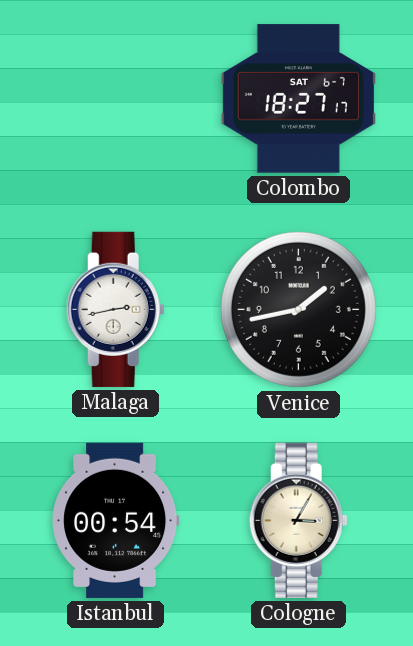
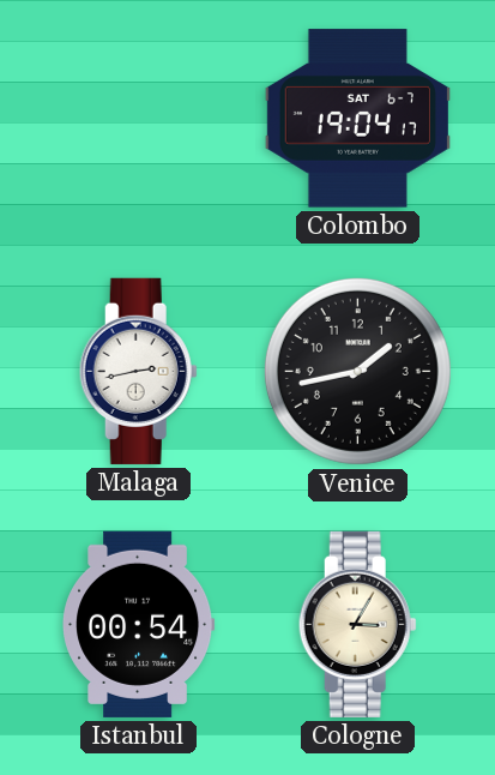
Colombo: 18:27 -> 19:04 (357, 119)
